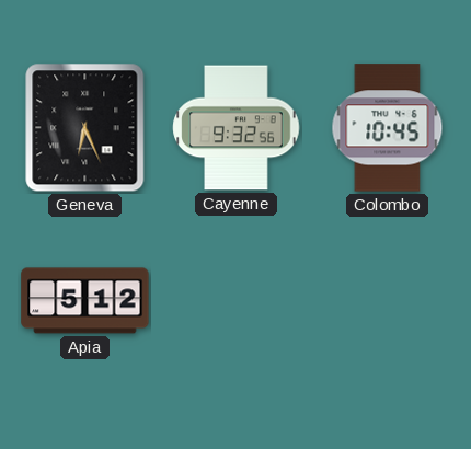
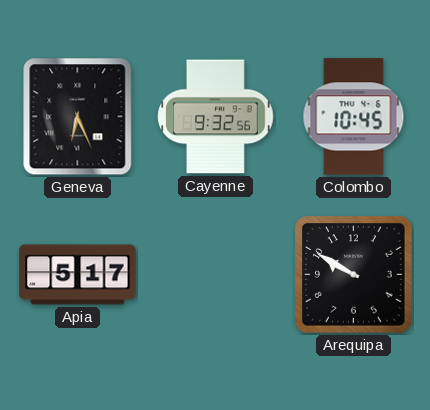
Apia: 5:12 -> 5:17 (78, 275)
Arequipa: none -> 9:50 (354, 275)
